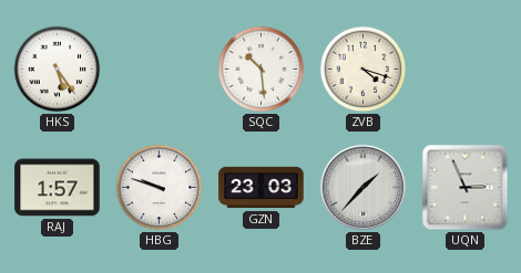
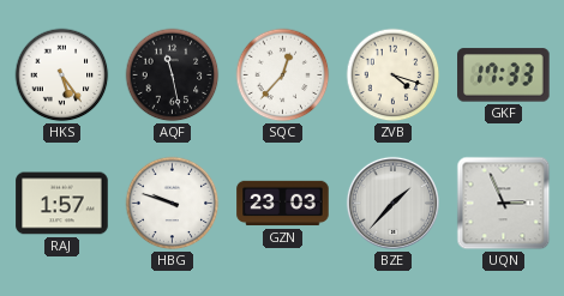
AQF: none -> 11:28 (173, 75)
SQC: 10:29 -> 12:37 (283, 75)
GKF: none -> 17:33 (504, 75)
